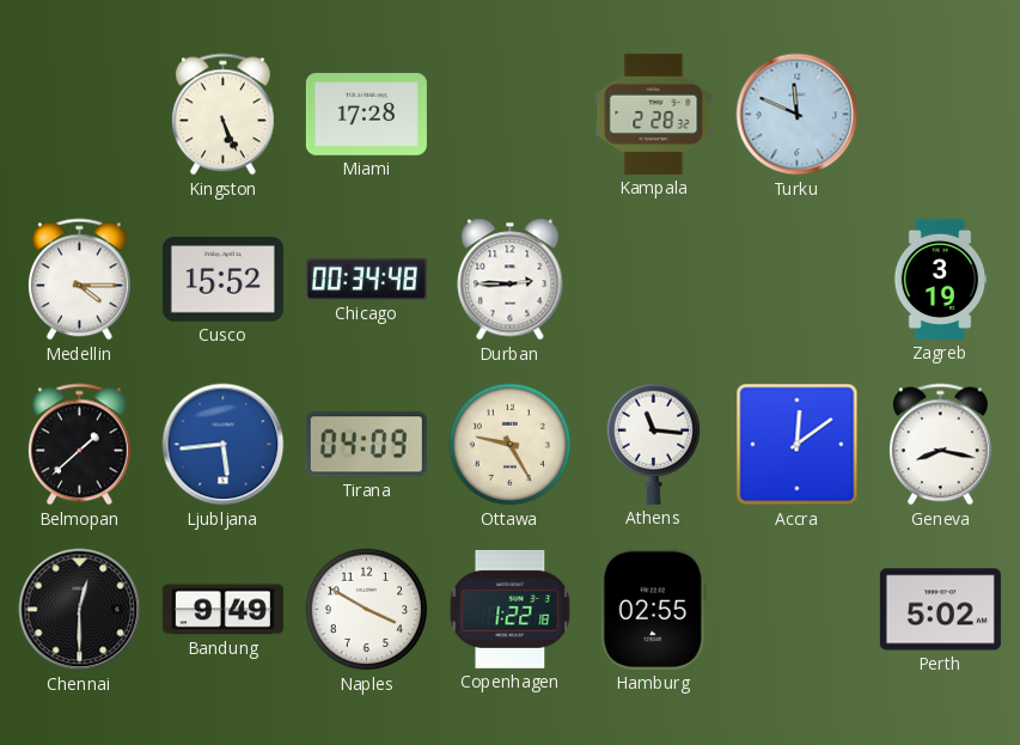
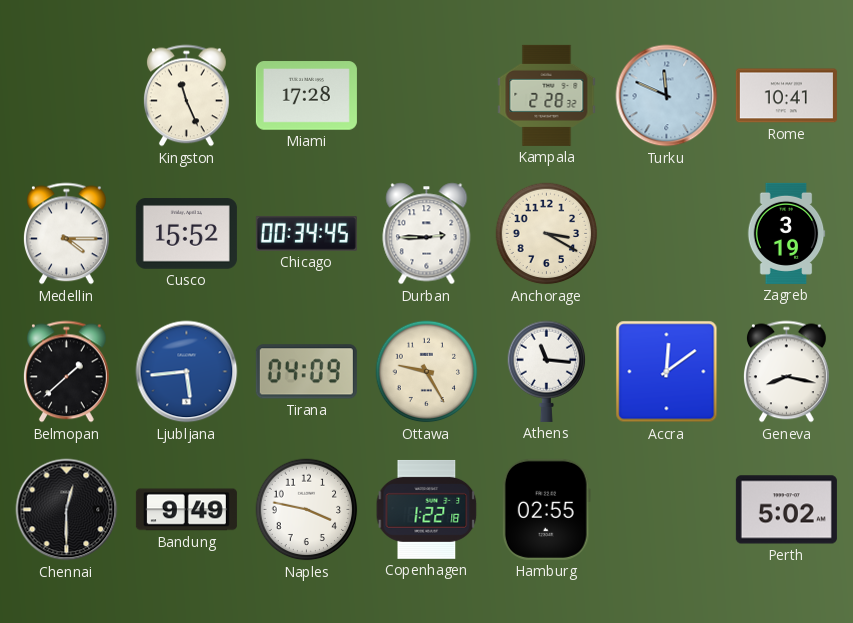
Kingston: 5:26 -> 11:26 (186, 96)
Rome: none -> 10:41 (786, 96)
Chicago: 00:34:48 -> 00:34:45 (306, 234)
Anchorage: none -> 3:20 (547, 234)
Naples: 3:50 -> 3:47 (307, 510)
